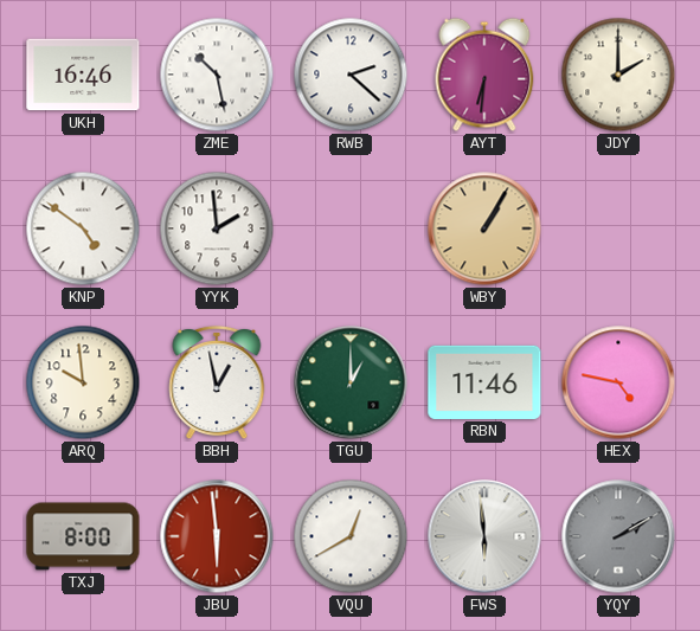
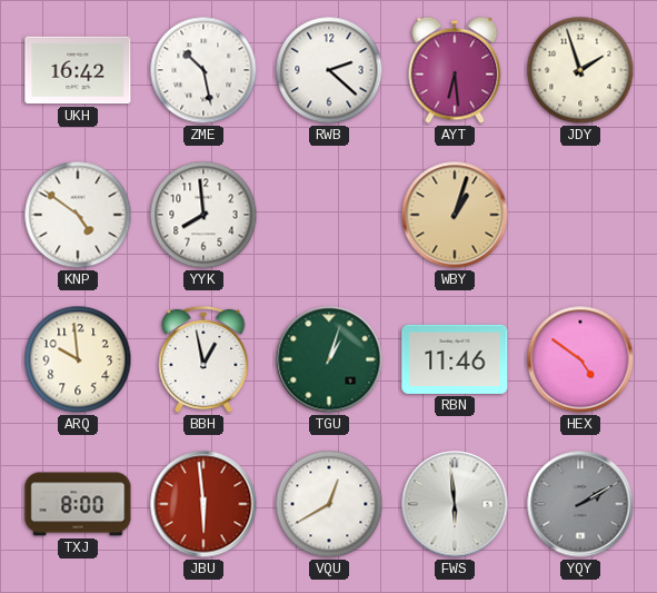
UKH: 16:46 -> 16:42 (78, 70)
AYT: 6:31 -> 6:29 (455, 70)
JDY: 2:00 -> 1:57 (580, 70)
YYK: 1:59 -> 7:59 (203, 215)
WBY: 1:05 -> 1:03 (455, 215)
TGU: 1:00 -> 1:03 (329, 359)
HEX: 4:47 -> 4:51 (580, 359)
